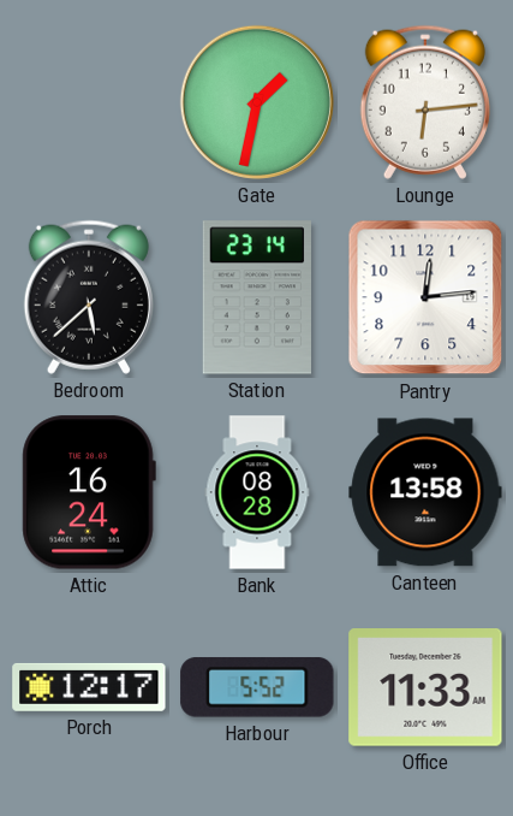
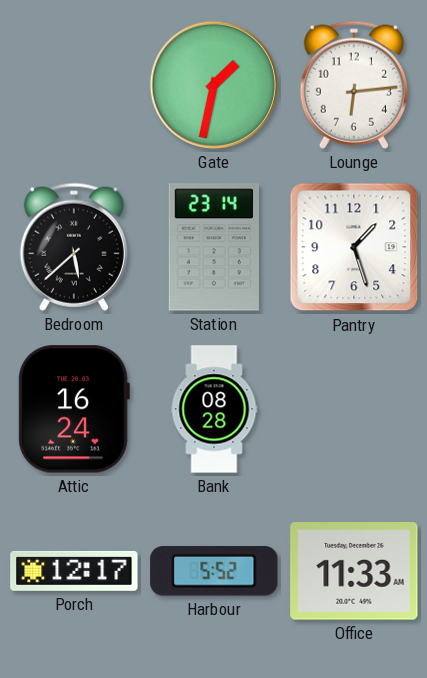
Pantry: 12:14 -> 1:27 (354, 247)
Canteen: 13:58 -> none (425, 492)
